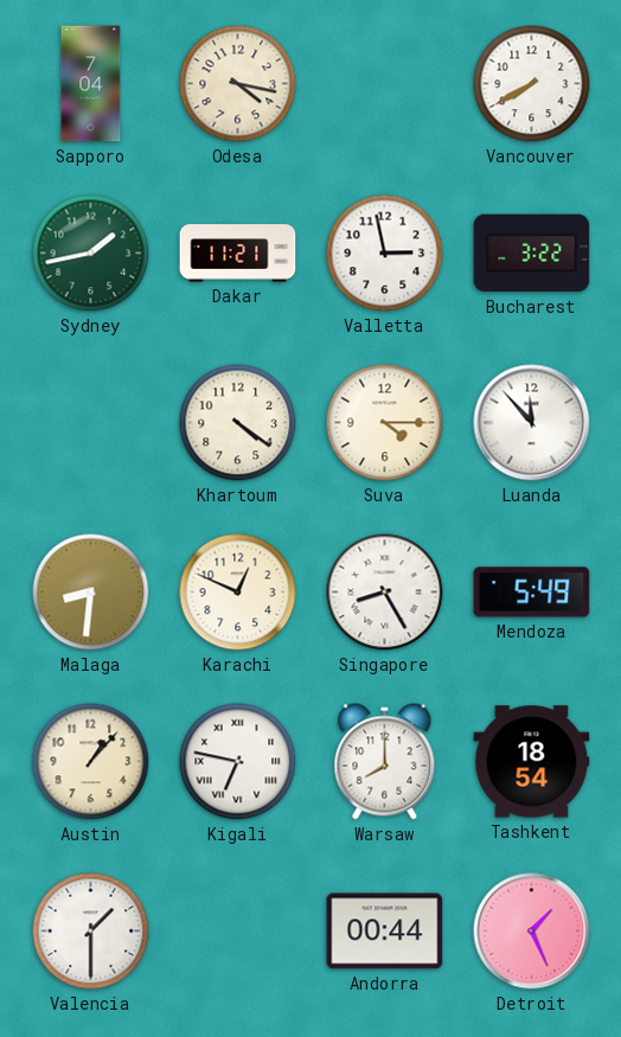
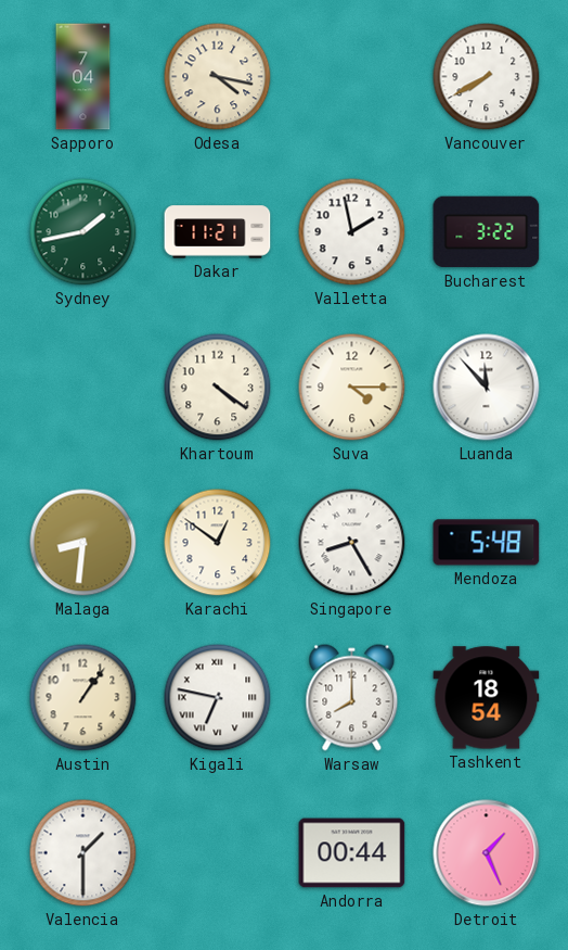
Valletta: 2:58 -> 1:58 (352, 232)
Karachi: 12:49 -> 12:51 (218, 543)
Mendoza: 5:49 -> 5:48 (487, 543)
Austin: 1:07 -> 1:06 (83, 698)
